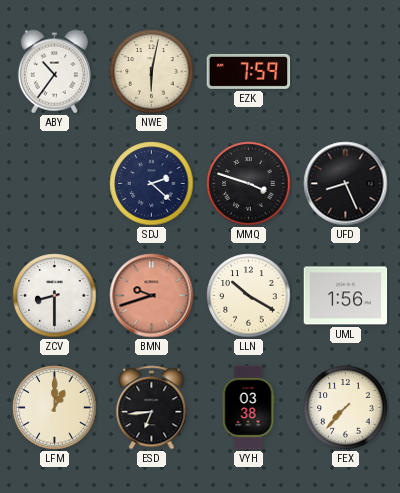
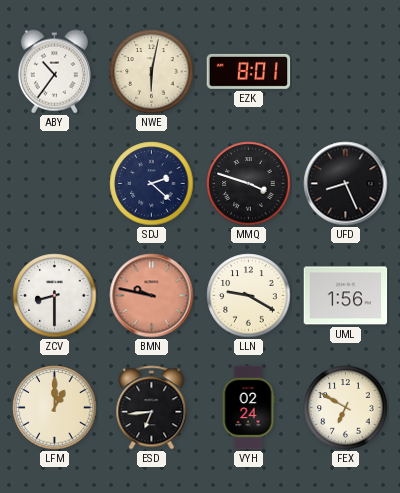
EZK: 7:59 -> 8:01 (249, 71)
BMN: 9:42 -> 9:47 (152, 296)
LLN: 10:20 -> 9:20 (249, 296)
VYH: 03:38 -> 02:24 (248, 408)
FEX: 7:37 -> 6:50 (346, 408)
